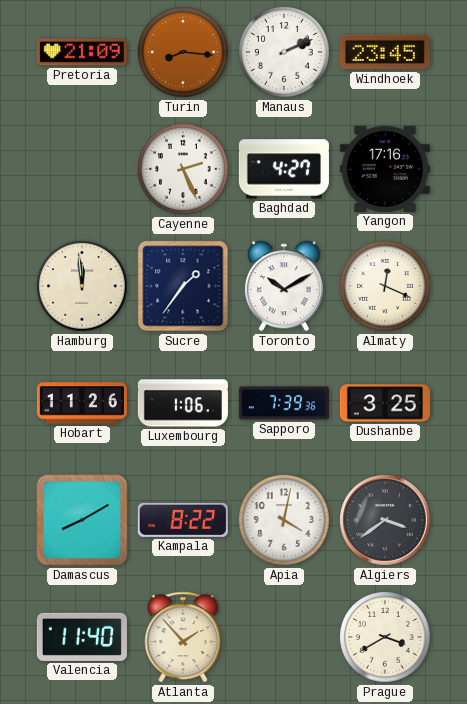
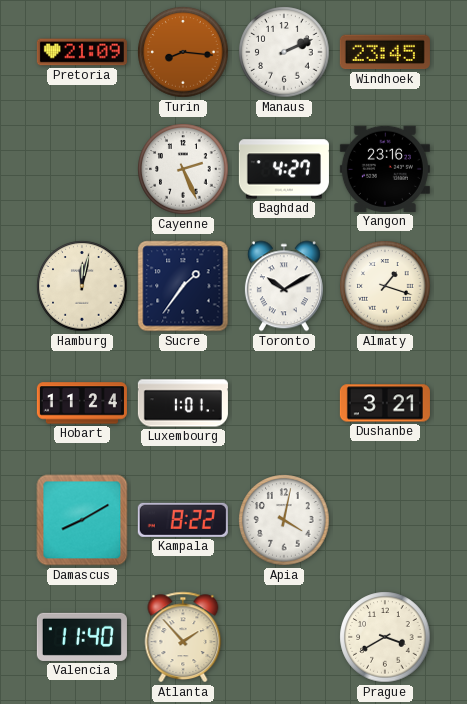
Yangon: 17:16 -> 23:16 (385, 169)
Hamburg: 11:59 -> 12:02 (82, 286)
Almaty: 12:19 -> 1:18 (385, 286)
Hobart: 11:26 -> 11:24 (82, 403)
Luxembourg: 1:06 -> 1:01 (183, 403)
Sapporo: 7:39 -> none (284, 403)
Dushanbe: 3:25 -> 3:21 (385, 403)
Algiers: 3:39 -> none (385, 520)
